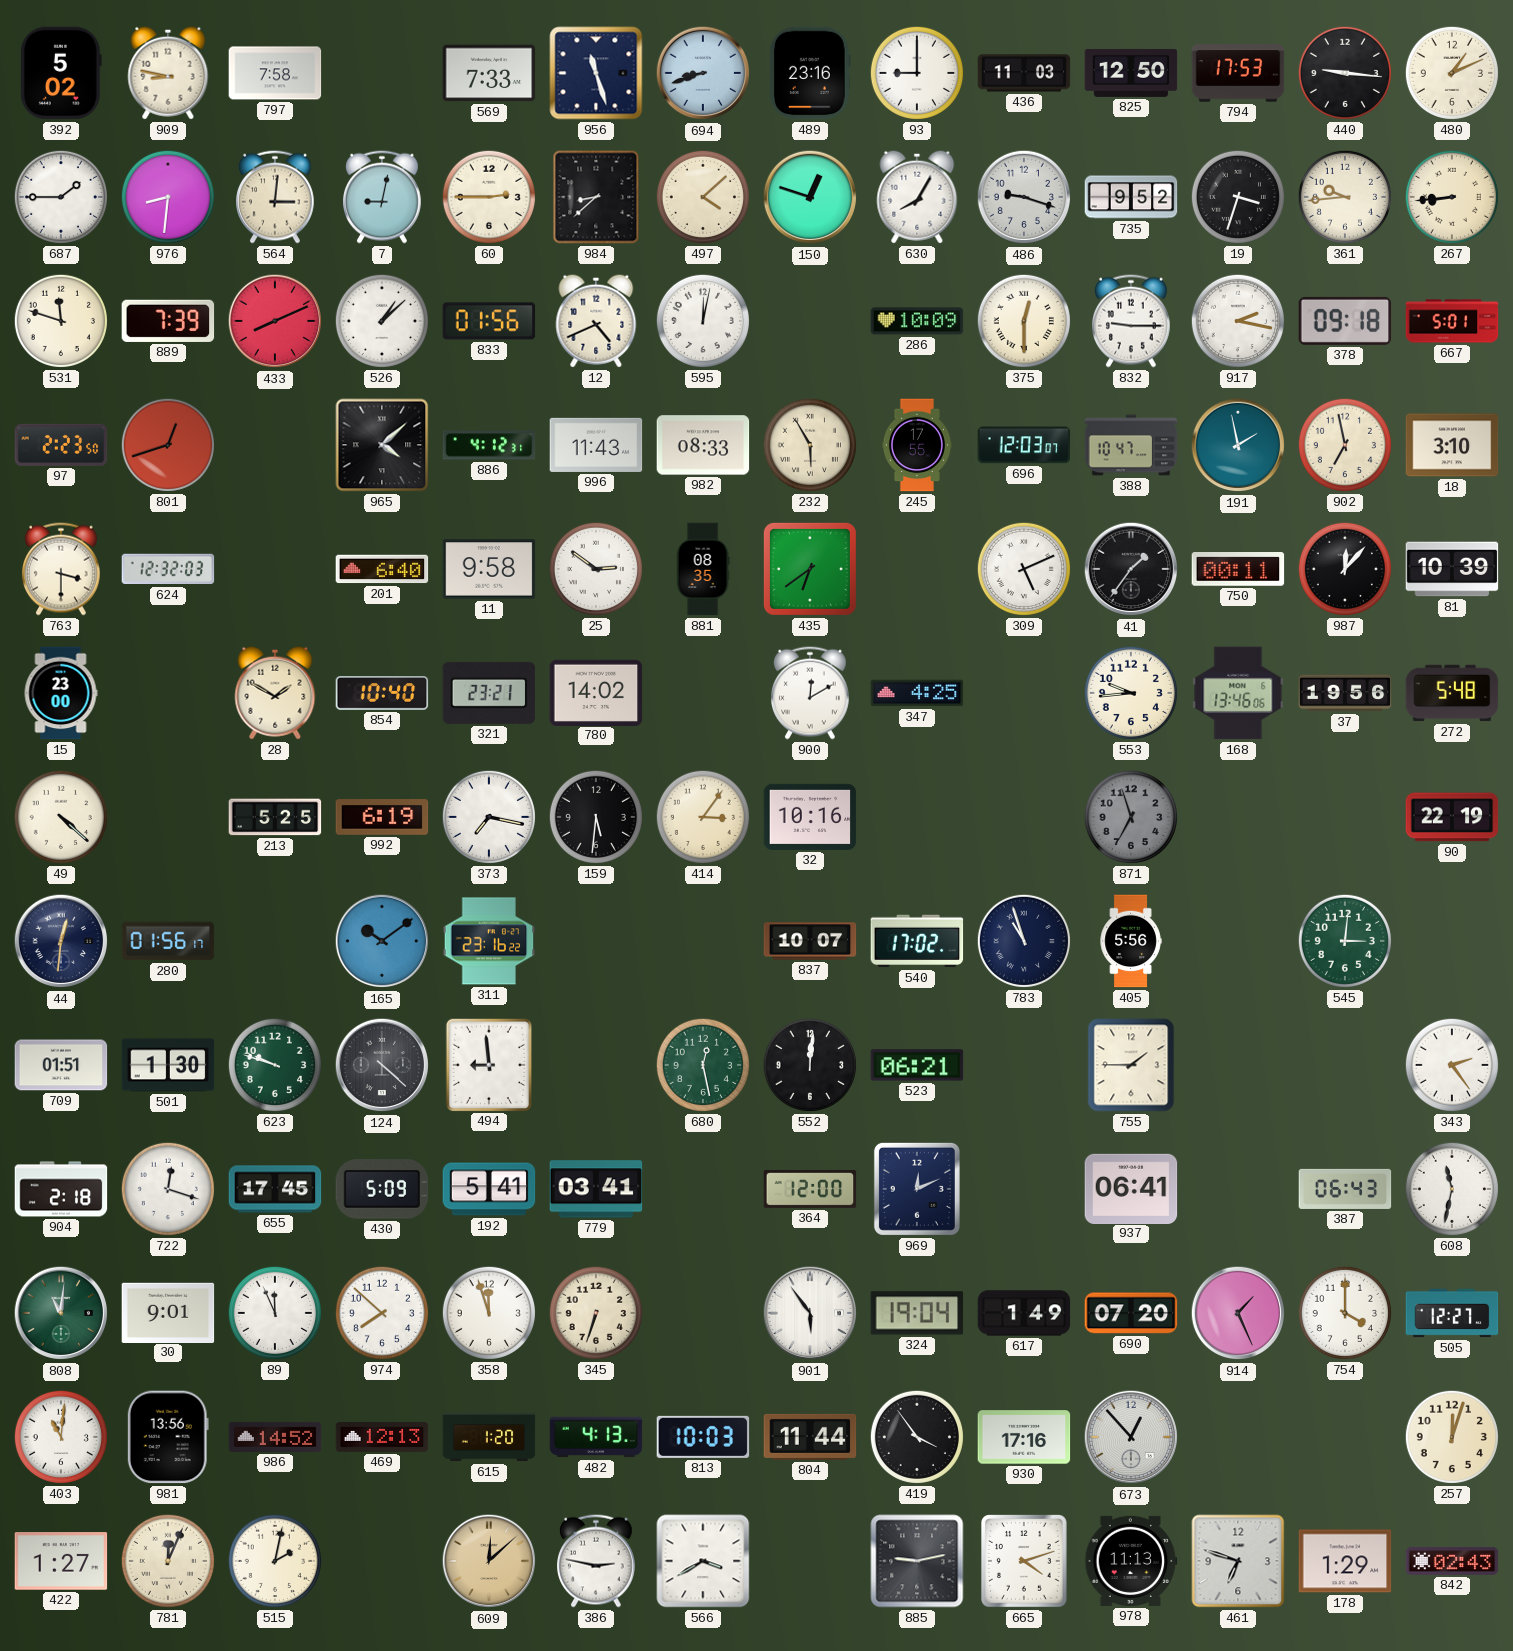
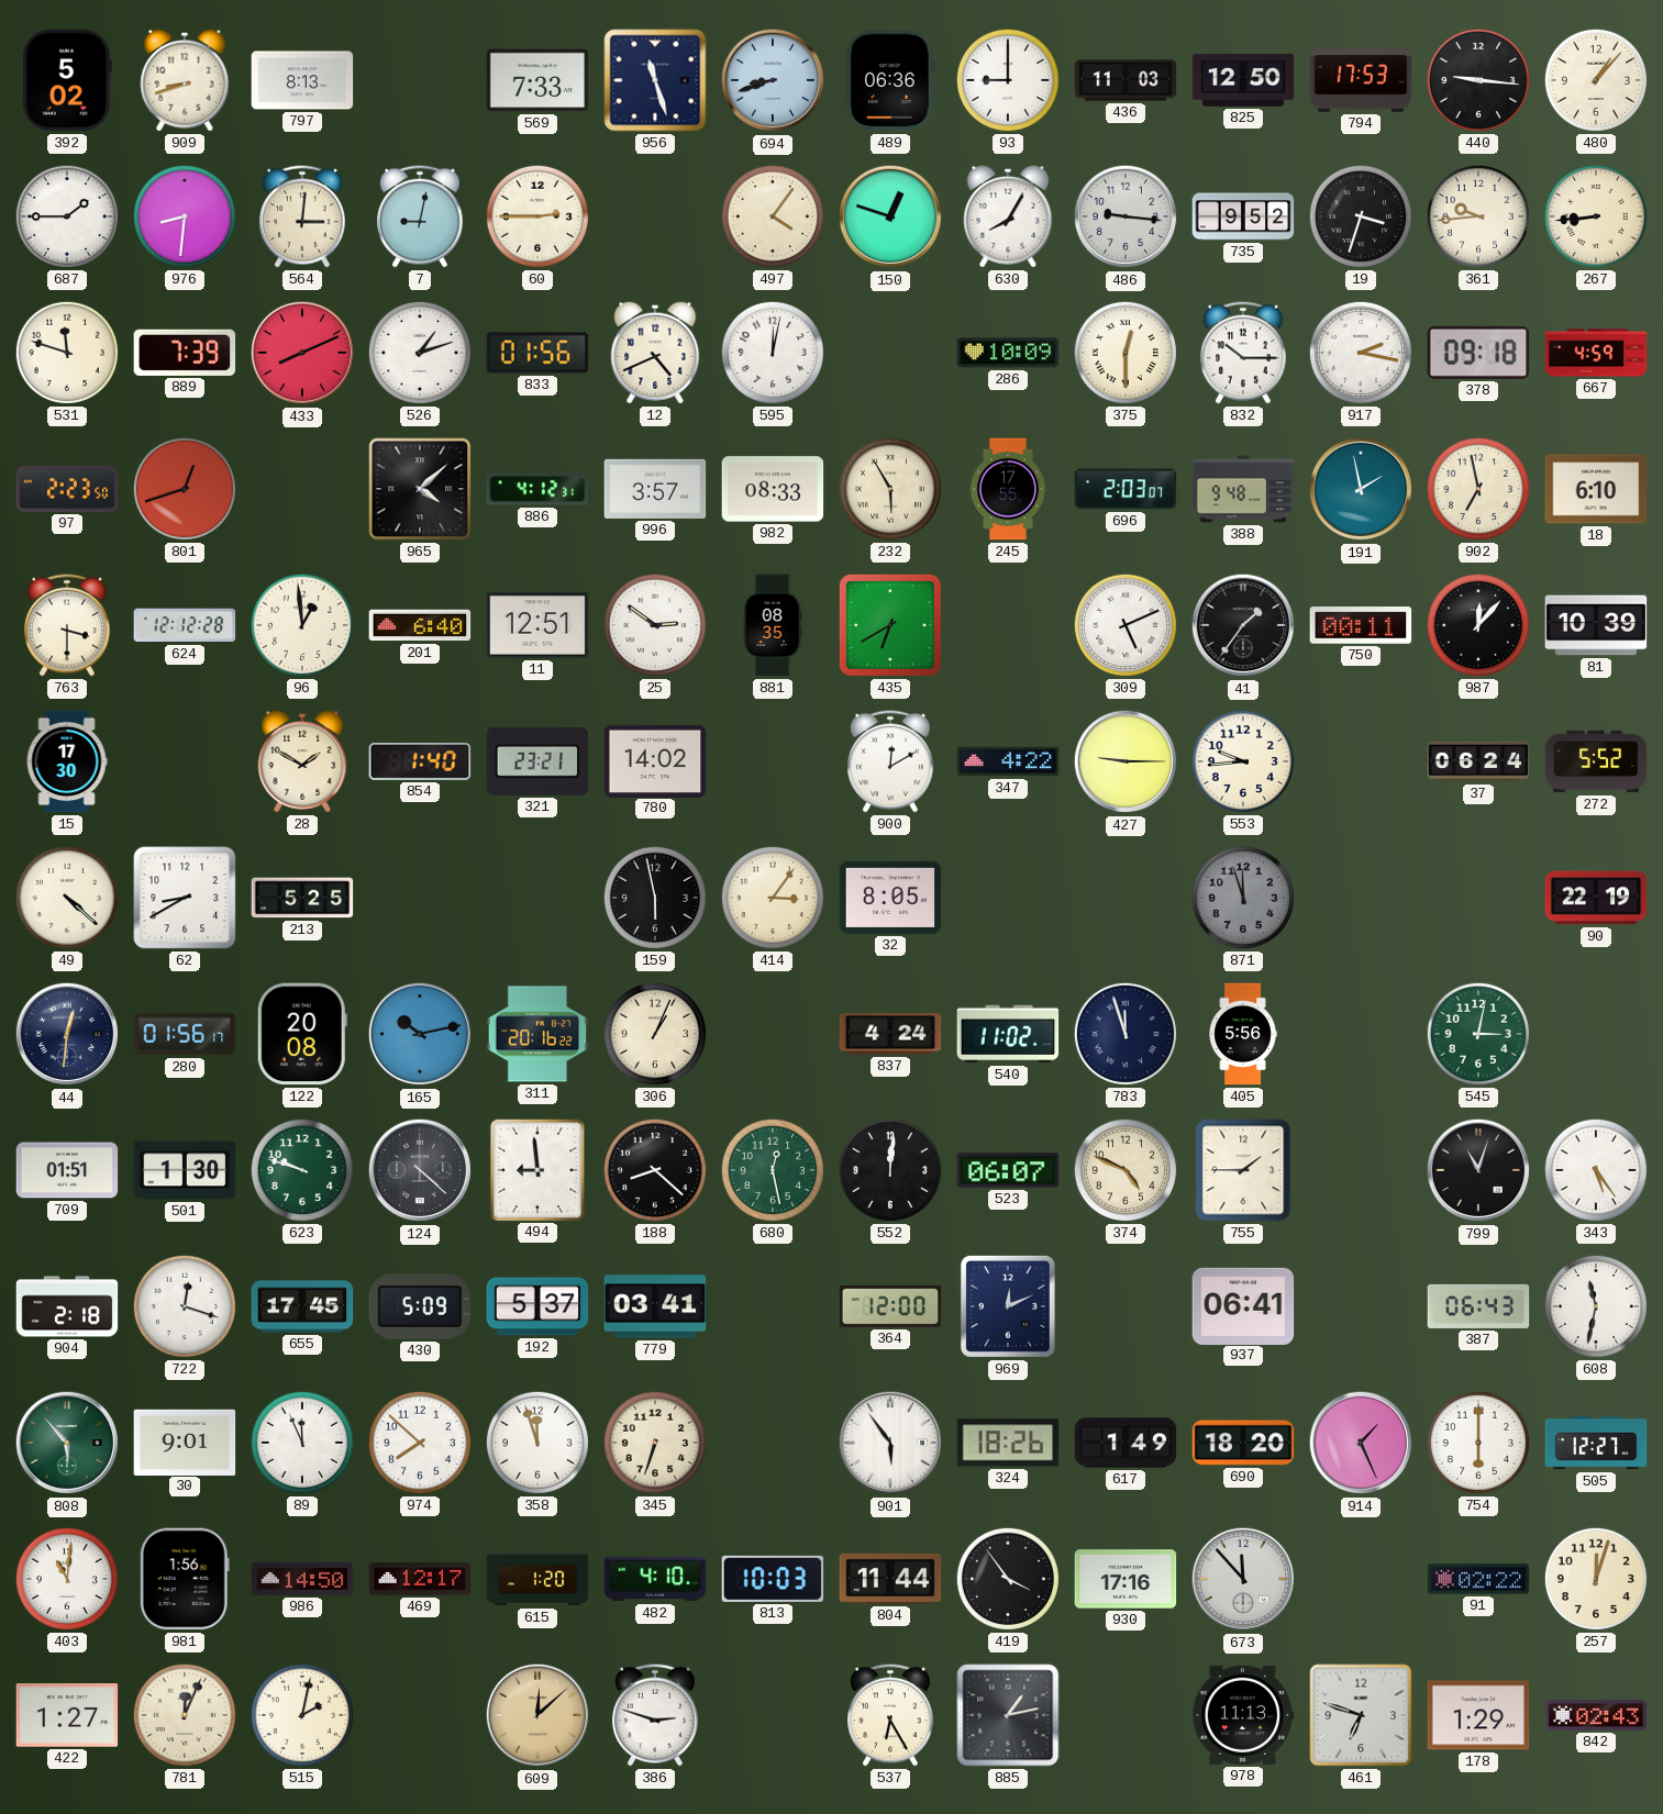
909: 8:47 -> 8:42 (185, 80)
797: 7:58 -> 8:13 (302, 80)
489: 23:16 -> 06:36 (890, 80)
480: 1:11 -> 1:07 (1596, 80)
984: 8:38 -> none (596, 197)
497: 4:08 -> 4:06 (773, 216)
486: 9:18 -> 9:16 (1126, 216)
526: 1:08 -> 1:12 (420, 353)
832: 9:15 -> 10:15 (1244, 353)
667: 5:01 -> 4:59 (1596, 353)
996: 11:43 -> 3:57 (655, 489)
696: 12:03 -> 2:03 (1126, 489)
388: 10:47 -> 9:48 (1243, 489)
18: 3:10 -> 6:10 (1596, 489)
624: 12:32 -> 12:12 (185, 625)
96: none -> 12:59 (302, 625)
11: 9:58 -> 12:51 (537, 625)
435: 6:39 -> 6:40 (890, 625)
15: 23:00 -> 17:30 (67, 761)
854: 10:40 -> 1:40 (420, 763)
347: 4:25 -> 4:22 (1008, 761)
427: none -> 9:15 (1126, 761)
168: 13:46 -> none (1238, 693)
37: 19:56 -> 06:24 (1478, 761)
272: 5:48 -> 5:52 (1596, 761)
62: none -> 8:40 (185, 898)
992: 6:19 -> none (382, 817)
373: 7:17 -> none (489, 817)
159: 5:31 -> 5:58 (655, 898)
32: 10:16 -> 8:05 (890, 898)
871: 6:57 -> 11:57 (1243, 898)
122: none -> 20:08 (302, 1034)
165: 10:09 -> 10:13 (420, 1034)
311: 23:16 -> 20:16 (537, 1034)
306: none -> 1:04 (655, 1034)
837: 10:07 -> 4:24 (890, 1034)
540: 17:02 -> 11:02 (1008, 1034)
783: 10:57 -> 11:57 (1126, 1034)
545: 3:01 -> 3:02 (1478, 1034)
188: none -> 8:22 (655, 1170)
523: 06:21 -> 06:07 (1008, 1170)
374: none -> 4:49 (1126, 1170)
799: none -> 11:03 (1478, 1170)
343: 2:24 -> 5:24 (1596, 1170)
192: 5:41 -> 5:37 (537, 1306)
808: 11:01 -> 5:53 (67, 1443)
324: 19:04 -> 18:26 (1008, 1443)
690: 07:20 -> 18:20 (1243, 1443)
754: 4:00 -> 6:00 (1478, 1443)
981: 13:56 -> 1:56 (185, 1579)
986: 14:52 -> 14:50 (302, 1579)
469: 12:13 -> 12:17 (420, 1579)
482: 4:13 -> 4:10 (655, 1579)
673: 12:53 -> 11:53 (1243, 1579)
91: none -> 02:22 (1478, 1579)
386: 2:47 -> 2:48 (656, 1715)
566: 3:40 -> none (703, 1561)
537: none -> 6:25 (891, 1715)
885: 9:13 -> 1:13 (1008, 1715)
665: 4:12 -> none (1025, 1562)
